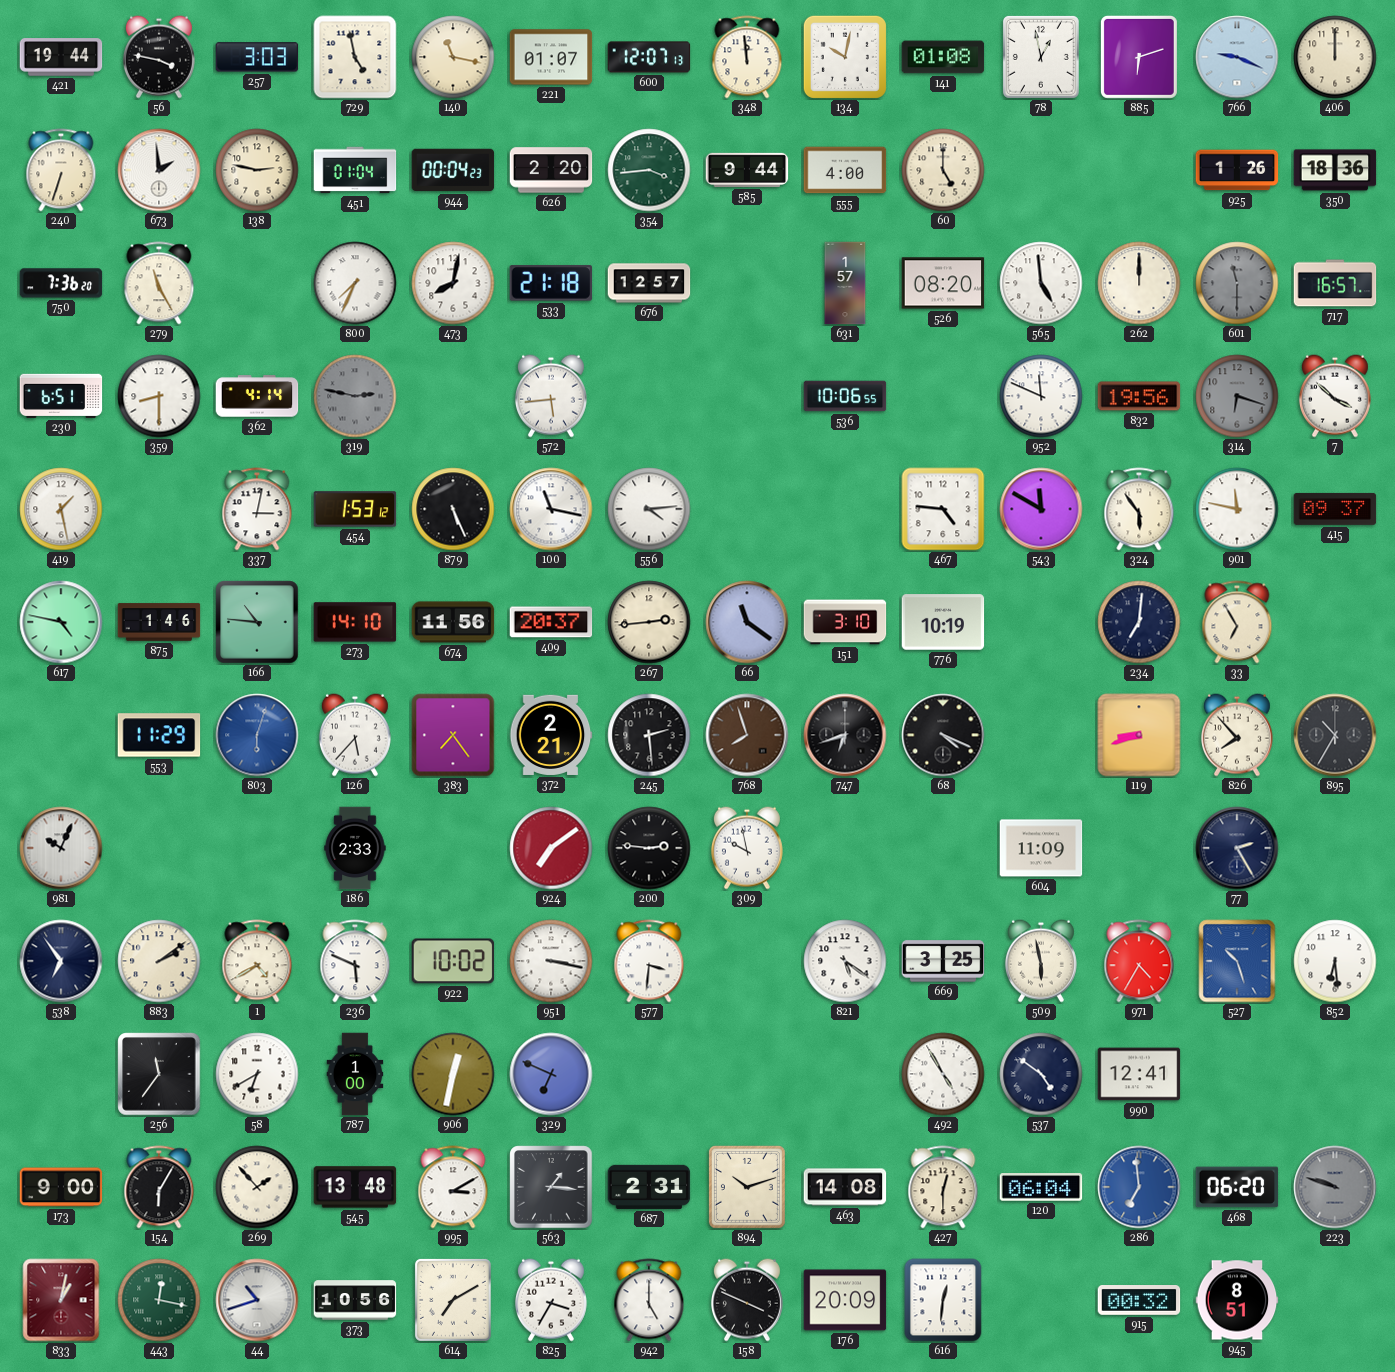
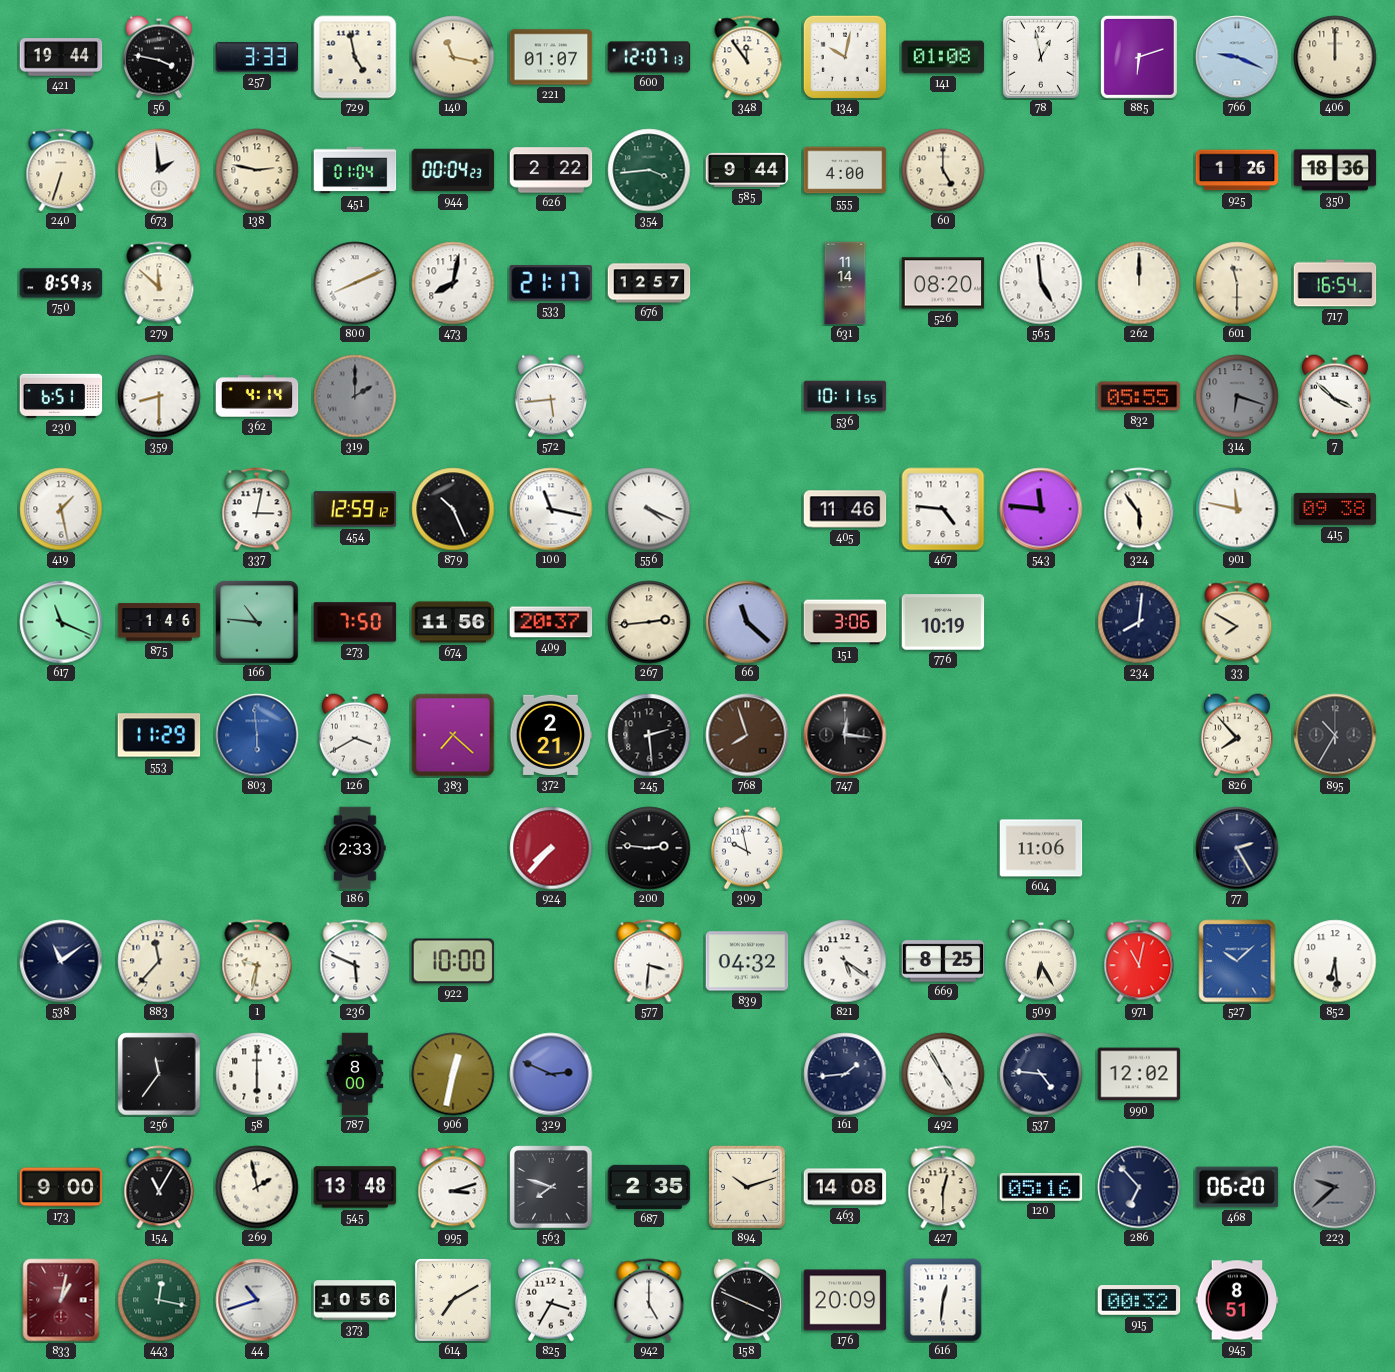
257: 3:03 -> 3:33 (257, 57)
348: 11:59 -> 11:54 (747, 57)
626: 2:20 -> 2:22 (551, 170)
750: 7:36 -> 8:59 (61, 283)
279: 11:25 -> 11:52 (159, 283)
800: 7:34 -> 8:11 (355, 283)
533: 21:18 -> 21:17 (551, 283)
631: 1:57 -> 11:14 (845, 283)
601 dial: grey -> cream (1237, 283)
717: 16:57 -> 16:54 (1335, 283)
319: 2:47 -> 2:00 (355, 396)
536: 10:06 -> 10:11 (845, 396)
952: 11:49 -> none (1041, 396)
832: 19:56 -> 05:55 (1139, 396)
454: 1:53 -> 12:59 (355, 509)
879: 5:26 -> 10:26 (453, 509)
556: 4:14 -> 4:19 (649, 509)
405: none -> 11:46 (845, 509)
543: 11:50 -> 11:46 (1041, 509)
415: 09:37 -> 09:38 (1335, 509)
617: 4:47 -> 11:19 (61, 622)
273: 14:10 -> 7:50 (355, 622)
66: 11:21 -> 11:22 (747, 622)
151: 3:10 -> 3:06 (845, 622)
234: 7:01 -> 8:01 (1139, 622)
33: 6:55 -> 7:50 (1237, 622)
803: 6:03 -> 5:59 (257, 735)
126: 5:37 -> 3:40 (355, 735)
383: 7:24 -> 7:22 (453, 735)
747: 6:42 -> 12:16 (845, 735)
68: 4:19 -> none (943, 735)
119: 8:42 -> none (1139, 735)
981: 10:04 -> none (61, 848)
924: 7:09 -> 7:37 (551, 848)
604: 11:09 -> 11:06 (1041, 848)
538: 6:54 -> 11:09 (61, 961)
883: 2:09 -> 11:37 (159, 961)
1: 4:40 -> 9:32 (257, 961)
922: 10:02 -> 10:00 (453, 961)
951: 3:17 -> none (551, 961)
839: none -> 04:32 (747, 961)
669: 3:25 -> 8:25 (943, 961)
509: 5:58 -> 6:25 (1041, 961)
971: 4:35 -> 11:02 (1139, 961)
527: 10:27 -> 10:08 (1237, 961)
58: 6:40 -> 6:00 (257, 1074)
787: 1:00 -> 8:00 (355, 1074)
329: 6:49 -> 2:49 (551, 1074)
161: none -> 1:44 (845, 1074)
537: 4:51 -> 4:46 (1041, 1074)
990: 12:41 -> 12:02 (1139, 1074)
154: 6:05 -> 11:05 (159, 1187)
269: 1:53 -> 1:58 (257, 1187)
995: 3:10 -> 3:12 (453, 1187)
563: 1:16 -> 7:48 (551, 1187)
687: 2:31 -> 2:35 (649, 1187)
120: 06:04 -> 05:16 (1041, 1187)
286: 6:59 -> 6:53 (1139, 1187)
286 dial: blue -> navy (1139, 1187)
223: 9:48 -> 9:38 (1335, 1187)
